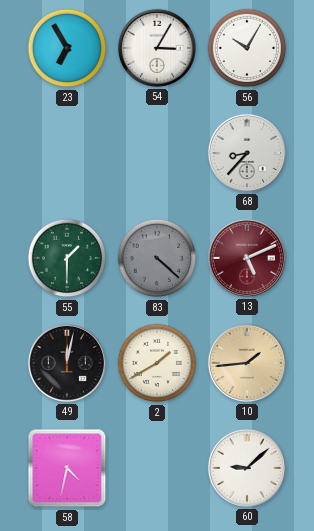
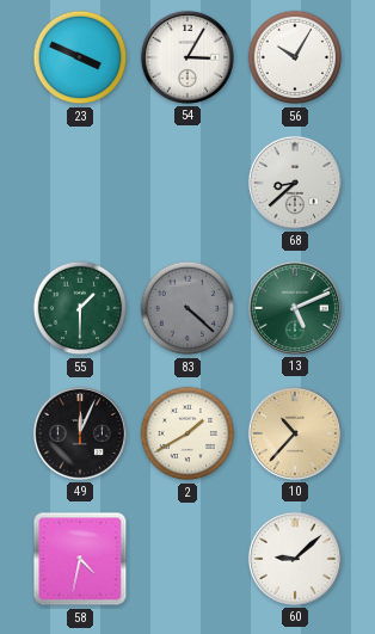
23: 6:55 -> 3:49 (80, 57)
68: 8:37 -> 8:38 (295, 183)
13 dial: burgundy -> green (295, 308)
49: 12:02 -> 12:04 (80, 433)
10: 1:44 -> 10:37 (295, 433)
